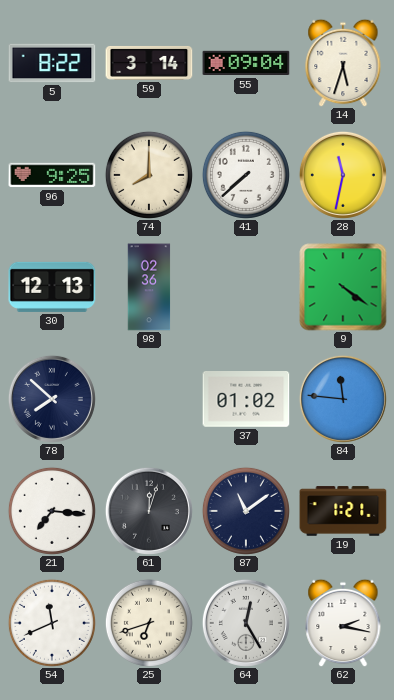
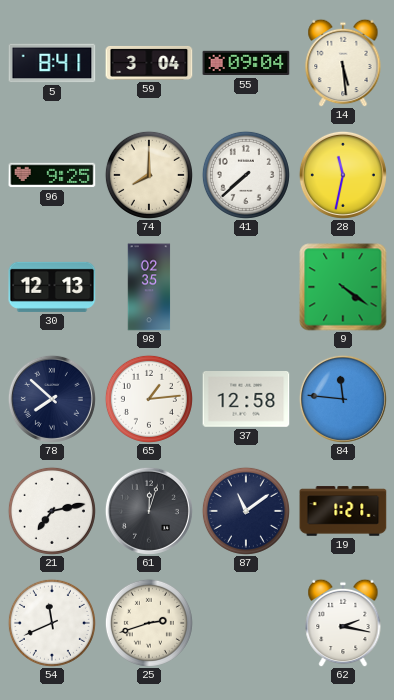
5: 8:22 -> 8:41 (52, 63)
59: 3:14 -> 3:04 (149, 63)
14: 5:33 -> 5:29 (343, 63)
98: 02:36 -> 02:35 (149, 287)
65: none -> 1:14 (149, 399)
37: 01:02 -> 12:58 (246, 399)
21: 7:16 -> 7:13 (52, 511)
25: 6:42 -> 2:42 (149, 623)
64: 12:25 -> none (246, 623)
